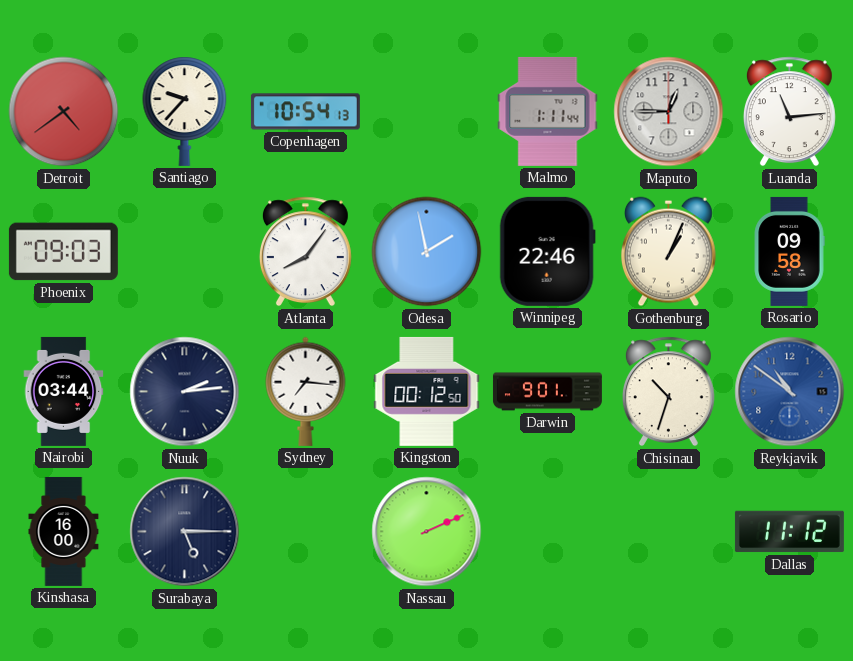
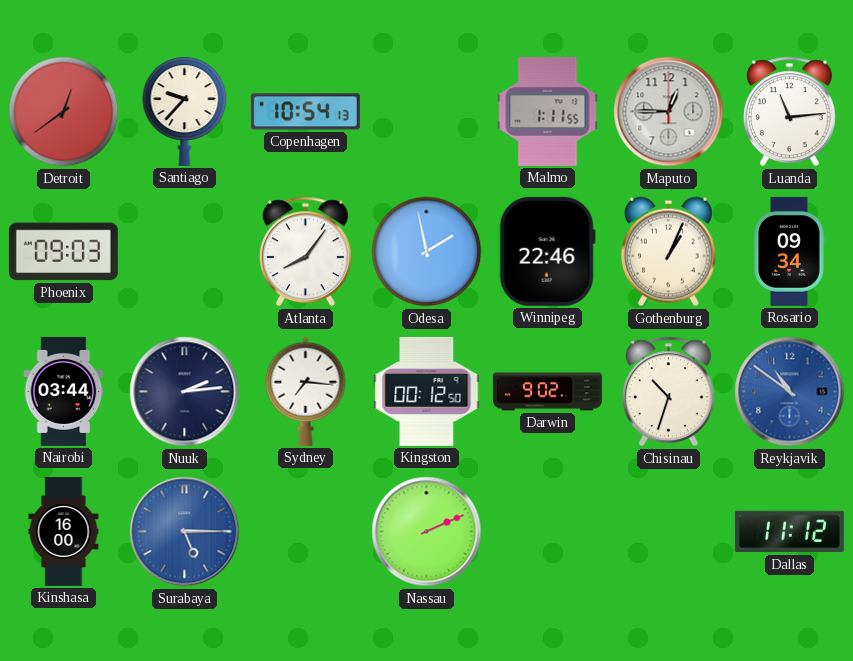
Detroit: 4:39 -> 12:39 (64, 112)
Malmo: 1:11:44 -> 1:11:55 (548, 111)
Rosario: 09:58 -> 09:34 (789, 251)
Darwin: 9:01 -> 9:02 (547, 392)
Surabaya dial: navy -> blue (185, 532)
